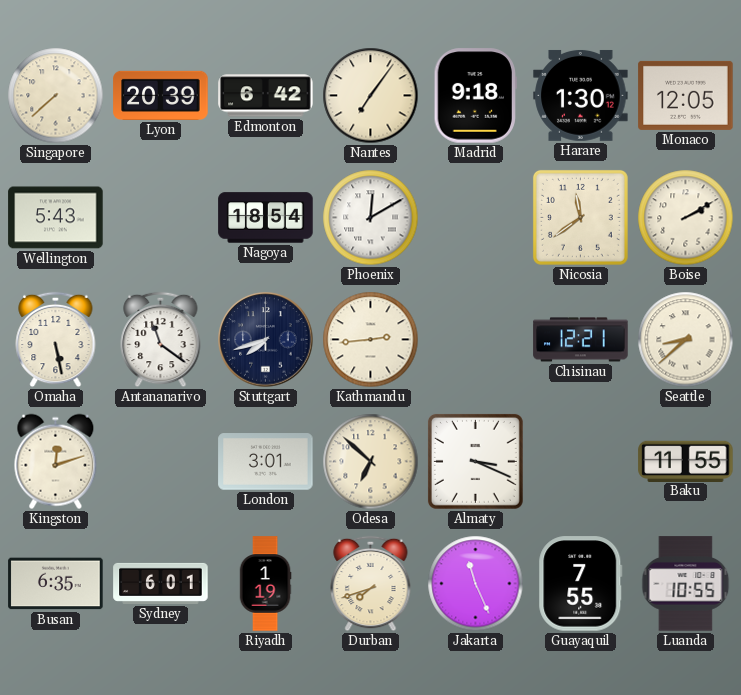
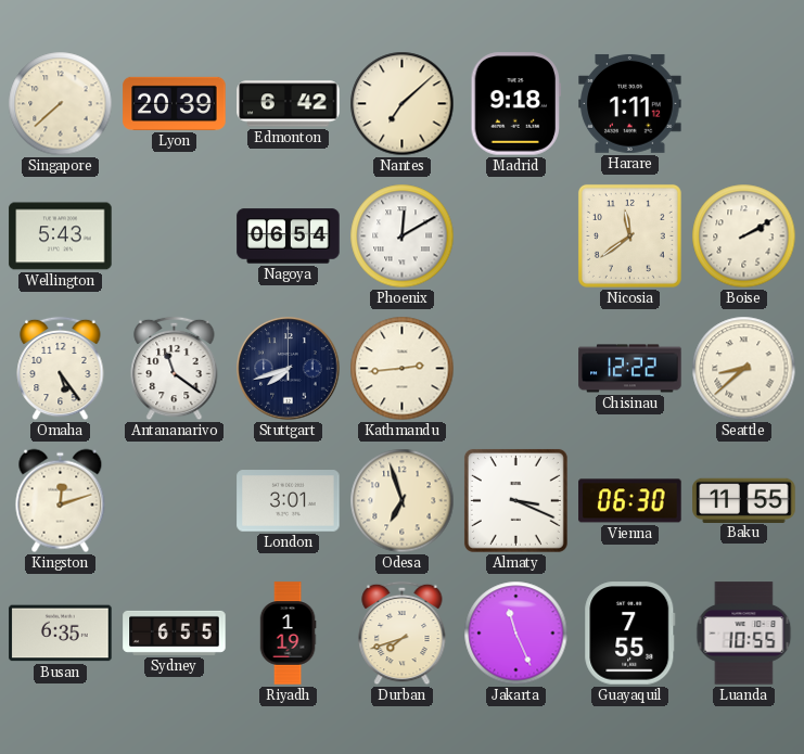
Nantes: 7:06 -> 7:08 (403, 104)
Harare: 1:30 -> 1:11 (630, 103)
Monaco: 12:05 -> none (686, 95)
Nagoya: 18:54 -> 06:54 (289, 237)
Omaha: 5:28 -> 5:24 (61, 369)
Chisinau: 12:21 -> 12:22 (630, 369)
Odesa: 6:52 -> 6:57 (403, 501)
Vienna: none -> 06:30 (630, 501)
Sydney: 6:01 -> 6:55 (175, 632)
